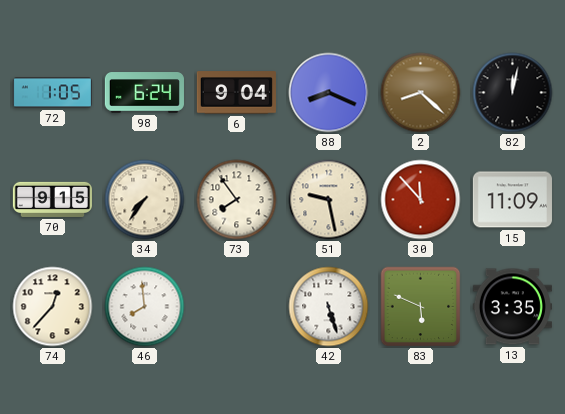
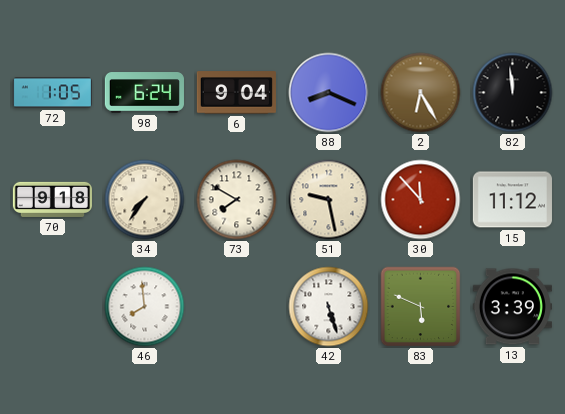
2: 8:22 -> 6:25 (421, 93)
82: 12:02 -> 11:59 (513, 93)
70: 9:15 -> 9:18 (52, 199)
73: 7:54 -> 7:50 (237, 200)
15: 11:09 -> 11:12 (512, 200)
74: 12:37 -> none (53, 307)
13: 3:35 -> 3:39 (512, 307)
